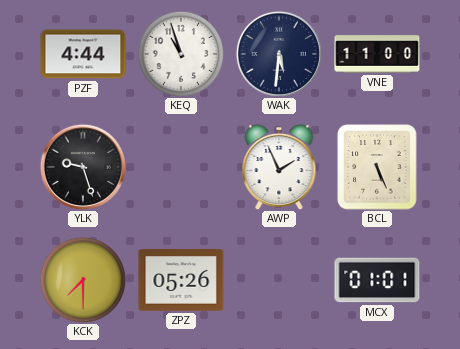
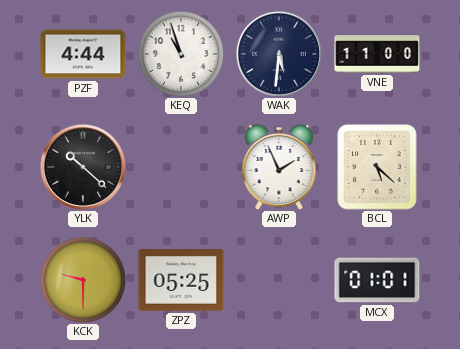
YLK: 9:27 -> 10:22 (83, 167)
BCL: 5:26 -> 5:22 (377, 167)
KCK: 7:30 -> 9:30 (82, 279)
ZPZ: 05:26 -> 05:25 (181, 280)
